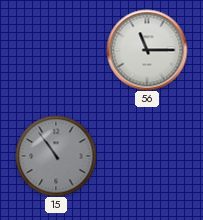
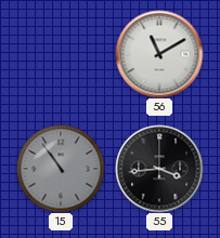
56: 11:15 -> 11:10 (159, 54)
55: none -> 3:44 (159, 169)
